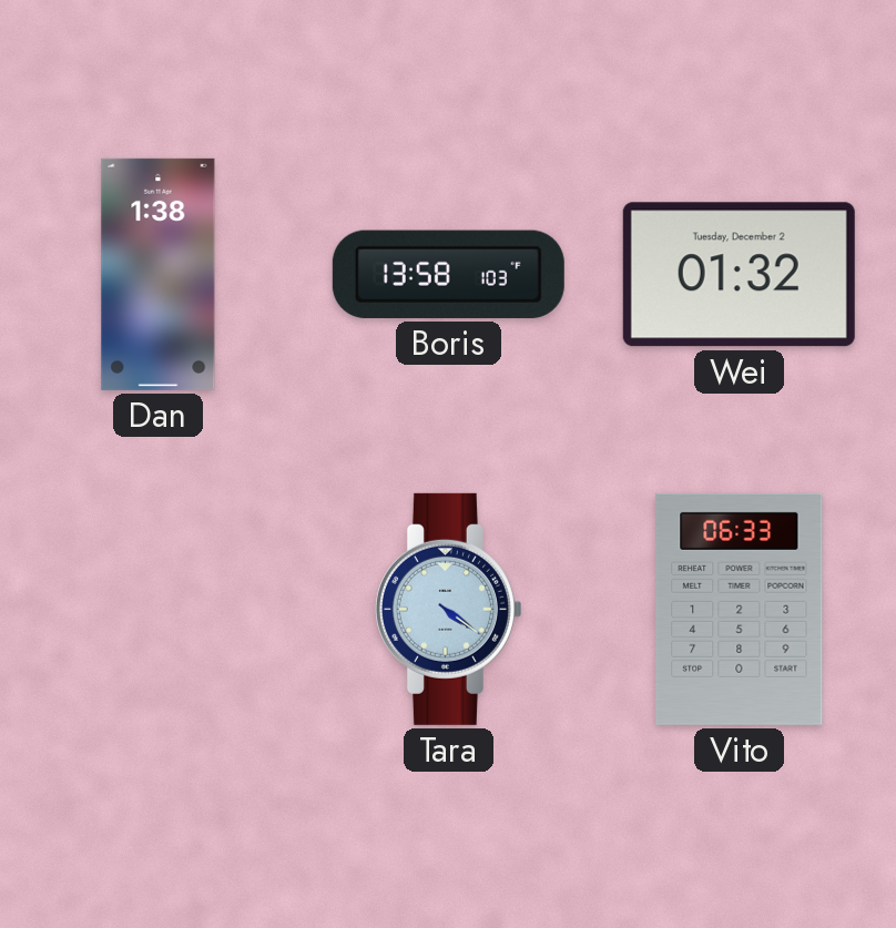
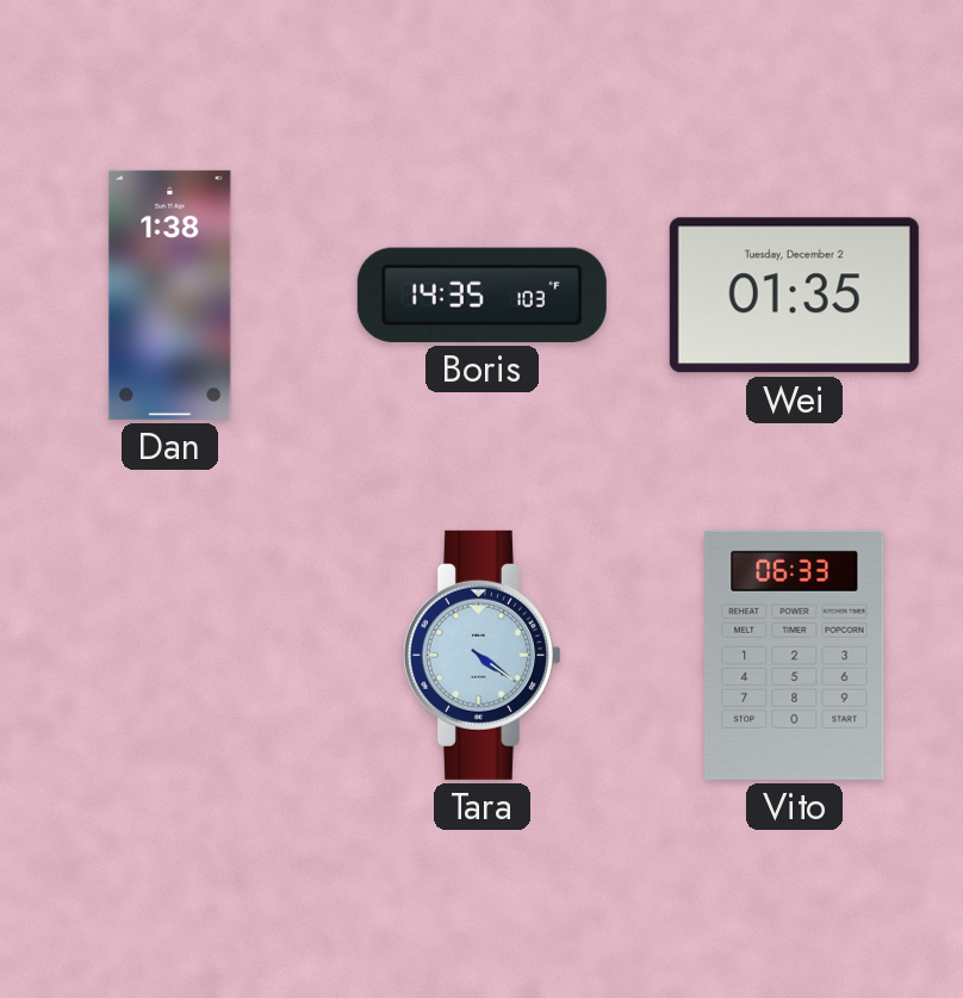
Boris: 13:58 -> 14:35 (481, 295)
Wei: 01:32 -> 01:35 (794, 296)
